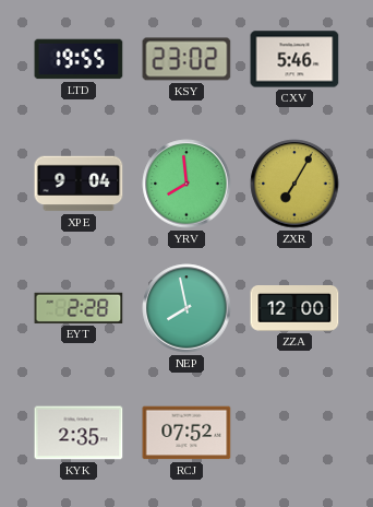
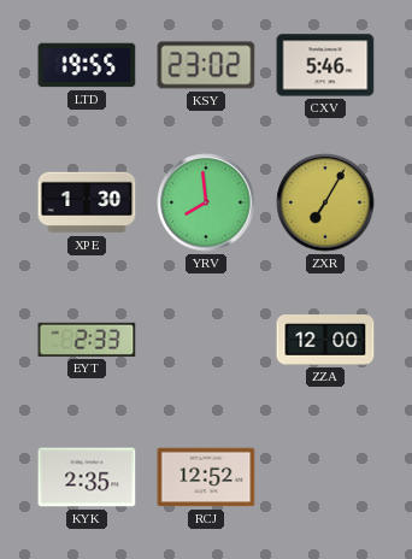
XPE: 9:04 -> 1:30 (87, 202)
EYT: 2:28 -> 2:33 (87, 340)
NEP: 7:58 -> none (186, 308)
RCJ: 07:52 -> 12:52 (206, 477)
